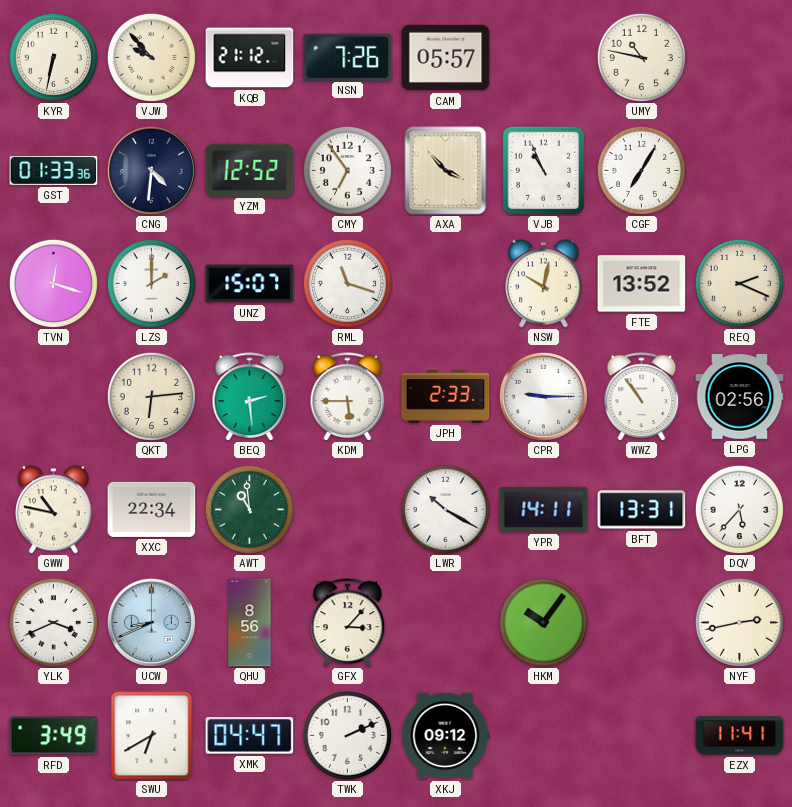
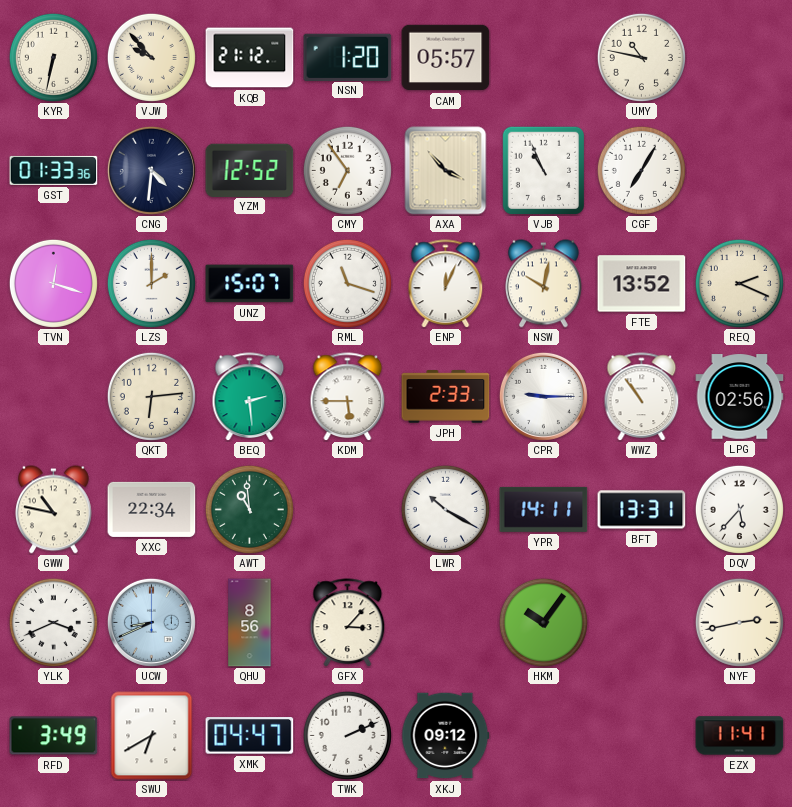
NSN: 7:26 -> 1:20 (348, 57)
ENP: none -> 12:04 (446, 284)
